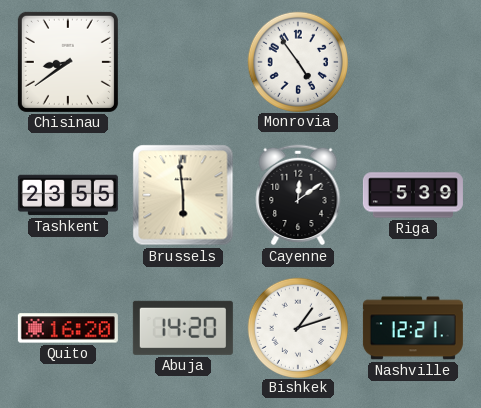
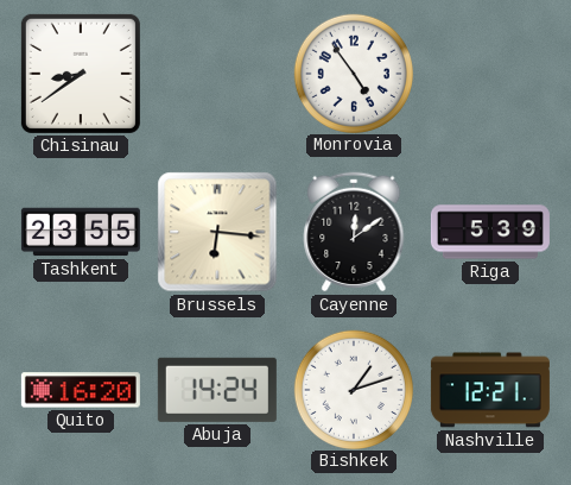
Brussels: 5:59 -> 6:16 (217, 232)
Abuja: 14:20 -> 14:24 (217, 390)
